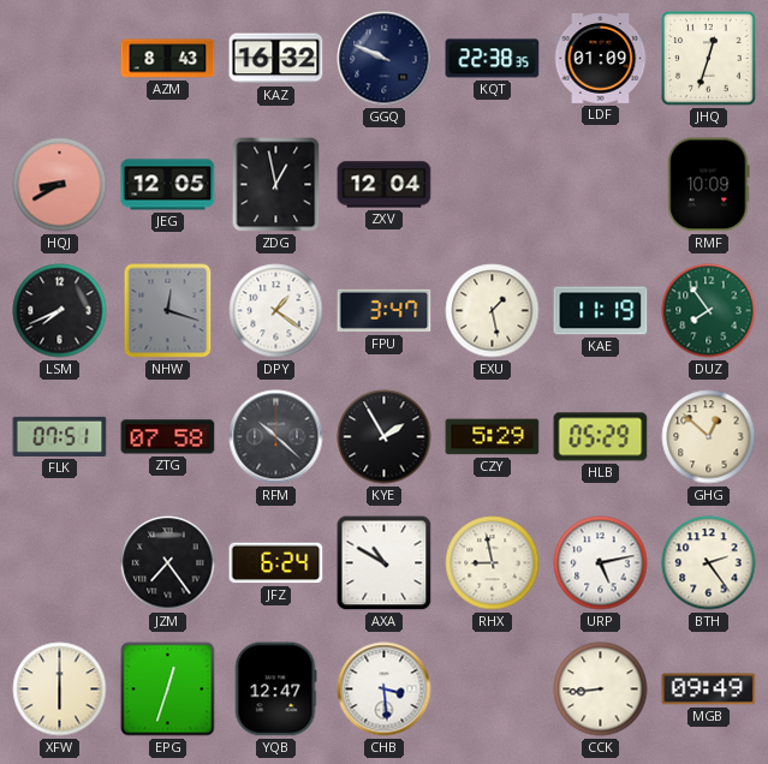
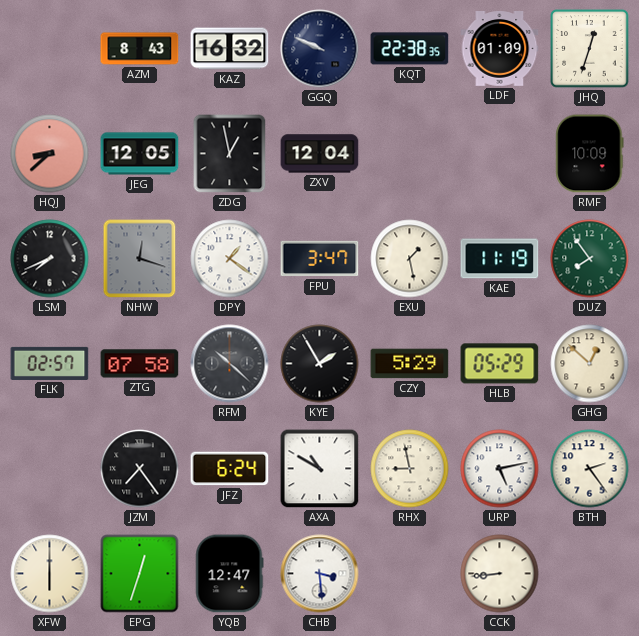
HQJ: 8:40 -> 8:38 (50, 154)
FLK: 07:51 -> 02:57 (50, 363)
MGB: 09:49 -> none (709, 690)
